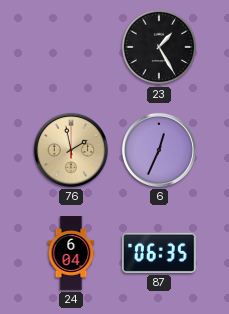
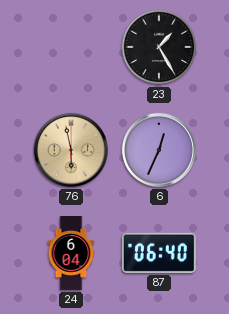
76: 1:58 -> 5:58 (71, 150)
87: 06:35 -> 06:40 (159, 253)
